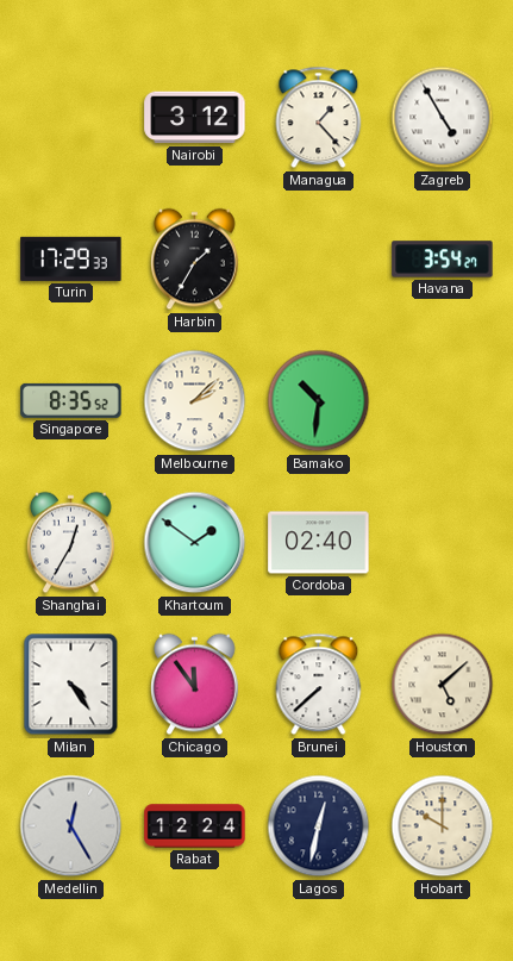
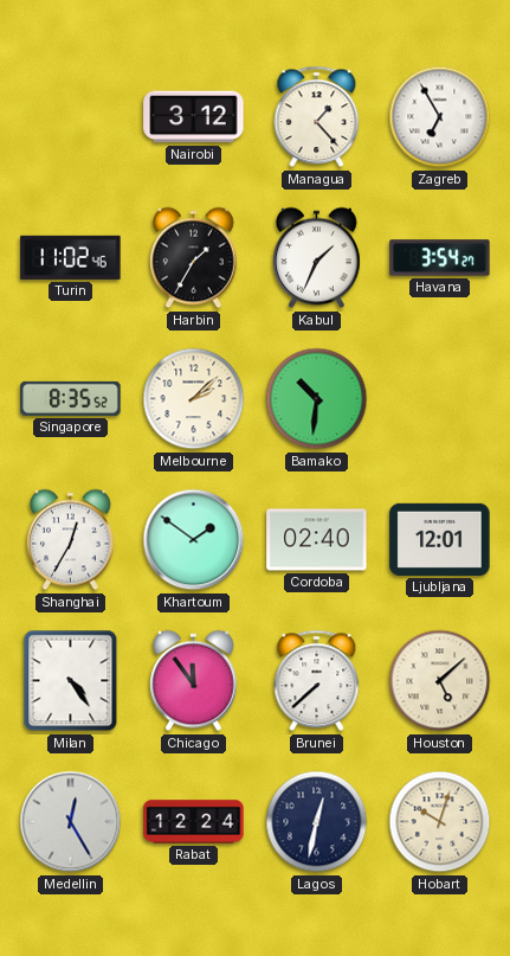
Zagreb: 4:55 -> 6:55 (440, 117)
Turin: 17:29 -> 11:02 (71, 257)
Kabul: none -> 1:34 (317, 258)
Ljubljana: none -> 12:01 (440, 539)
Hobart: 10:00 -> 10:03 (440, 822)
